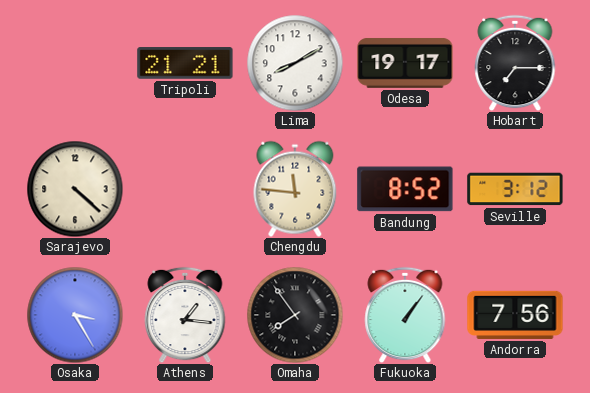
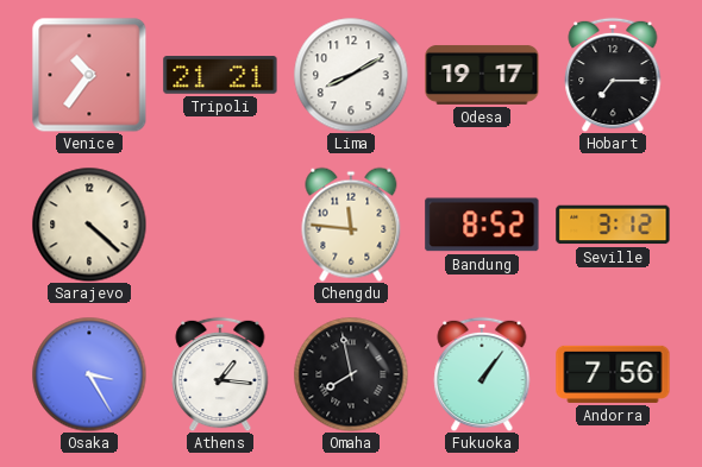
Venice: none -> 10:36 (89, 75)
Omaha: 7:54 -> 7:58 (351, 374)
